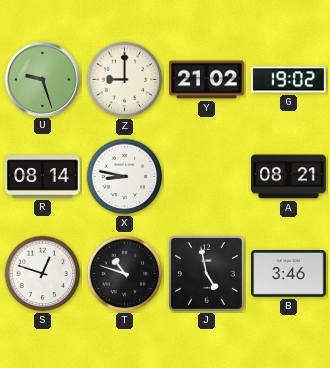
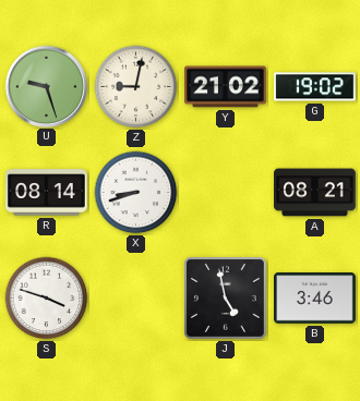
Z: 9:00 -> 9:02 (136, 87)
X: 8:47 -> 8:42 (136, 193)
S: 12:48 -> 3:48 (47, 299)
T: 10:48 -> none (125, 274)
